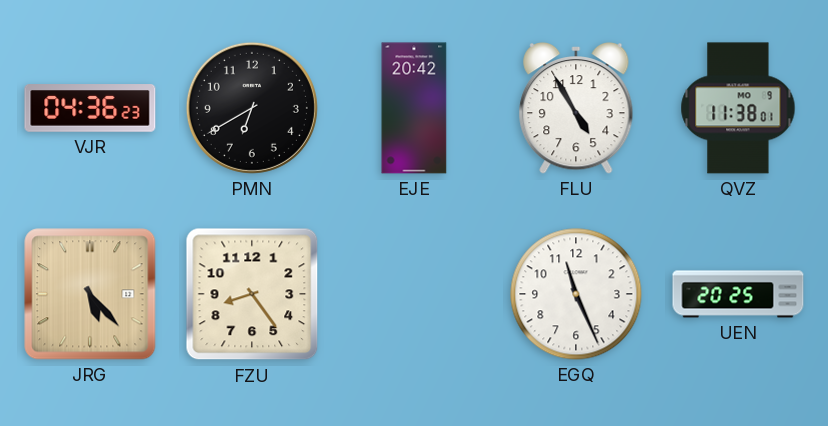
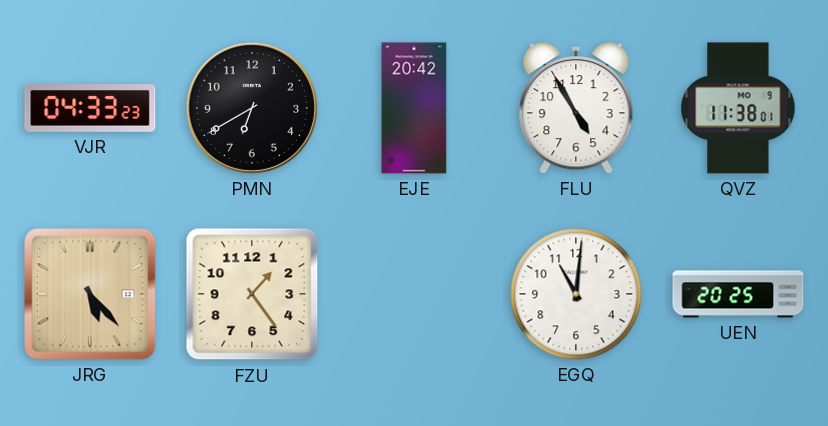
VJR: 04:36 -> 04:33 (90, 108)
FZU: 8:24 -> 1:24 (252, 294)
EGQ: 11:26 -> 11:01 (576, 294)
